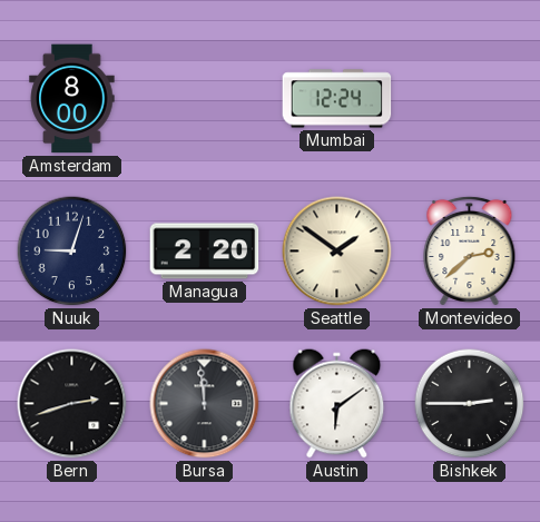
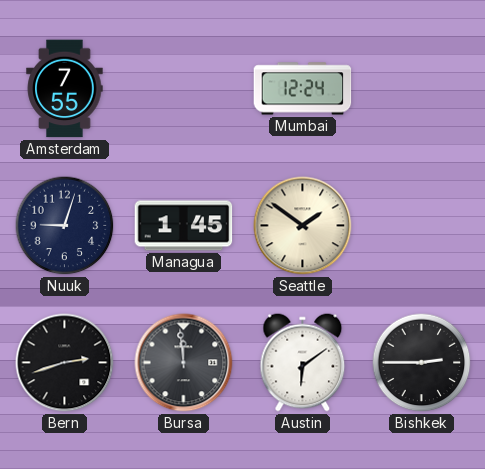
Amsterdam: 8:00 -> 7:55 (65, 89)
Managua: 2:20 -> 1:45 (184, 226)
Montevideo: 2:38 -> none (470, 250)
